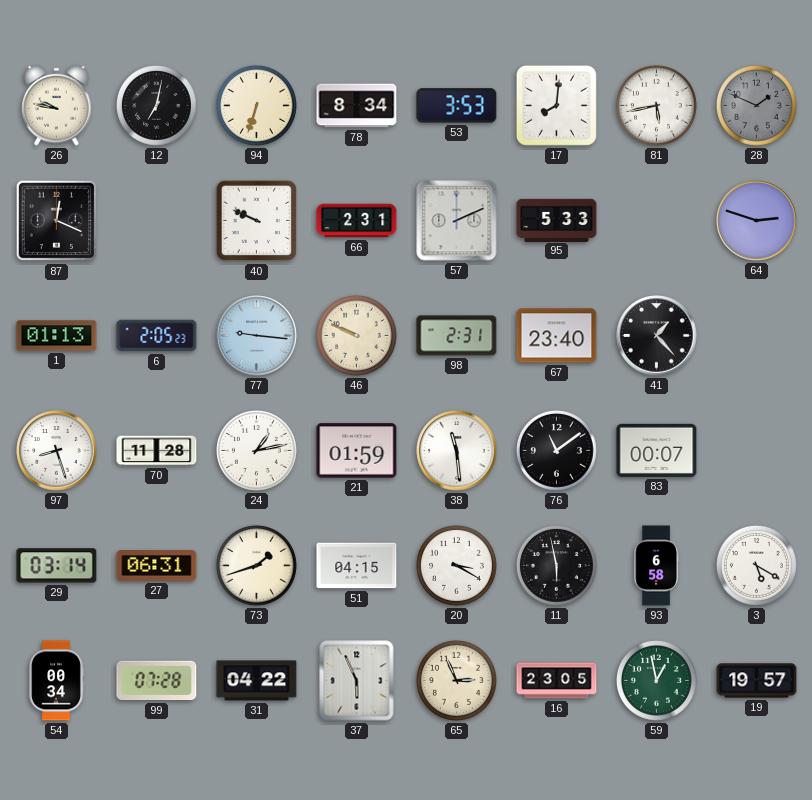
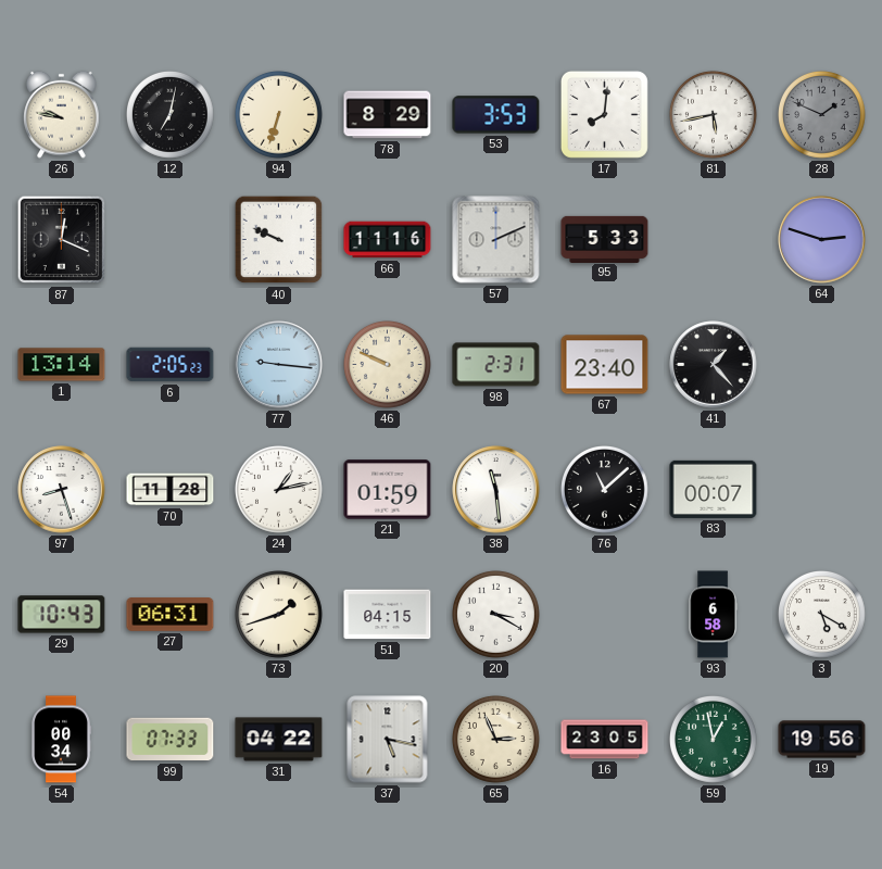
78: 8:34 -> 8:29 (388, 115)
66: 2:31 -> 11:16 (388, 240)
1: 01:13 -> 13:14 (62, 365)
76: 11:09 -> 11:08 (605, 490)
29: 03:14 -> 10:43 (62, 615)
11: 5:58 -> none (557, 566)
99: 07:28 -> 07:33 (171, 740)
37: 5:56 -> 5:17 (388, 740)
19: 19:57 -> 19:56 (822, 740)
